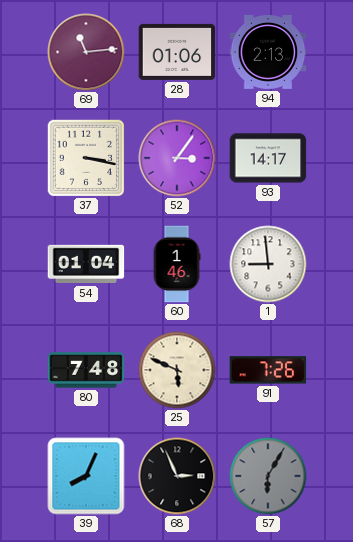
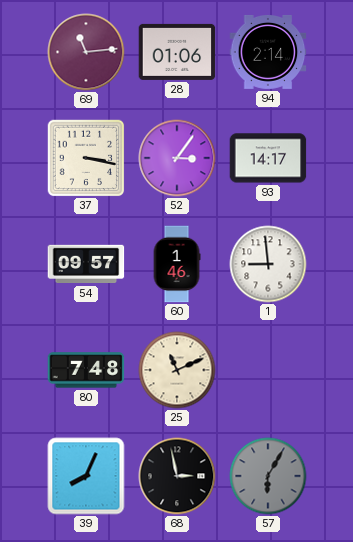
94: 2:13 -> 2:14 (268, 52)
54: 01:04 -> 09:57 (86, 264)
25: 5:49 -> 11:11 (177, 370)
91: 7:26 -> none (268, 370)
68: 2:56 -> 2:58 (177, 476)
